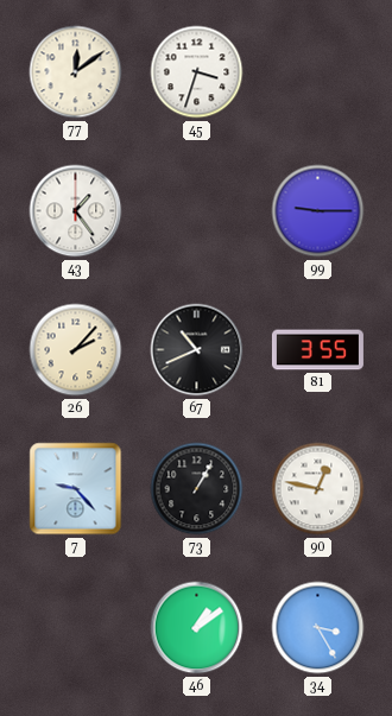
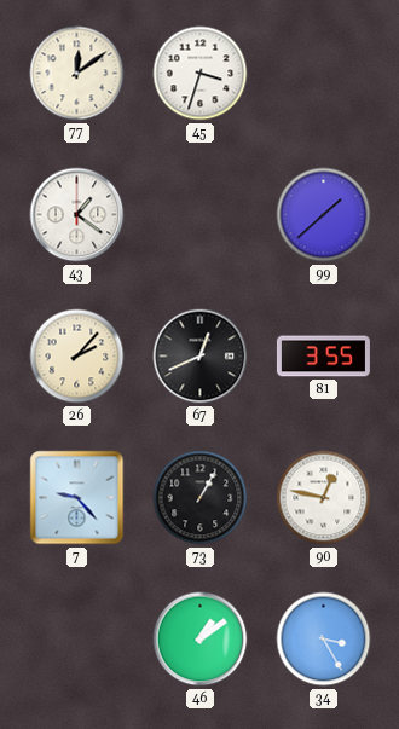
43: 1:24 -> 1:21 (77, 215)
99: 9:15 -> 1:38 (324, 215)
67: 10:41 -> 12:41 (201, 357)
